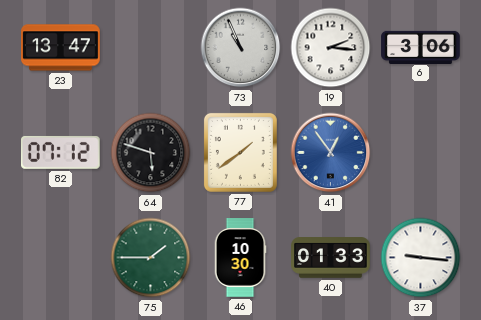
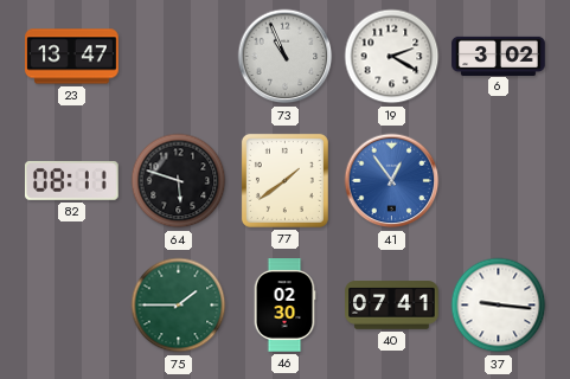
19: 2:16 -> 2:20 (392, 57)
6: 3:06 -> 3:02 (499, 56)
82: 07:12 -> 08:11 (72, 180)
46: 10:30 -> 02:30 (284, 306)
40: 01:33 -> 07:41 (392, 306)
